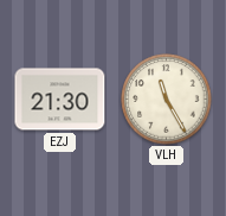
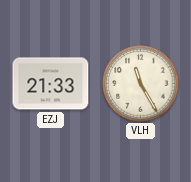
EZJ: 21:30 -> 21:33 (51, 84)
